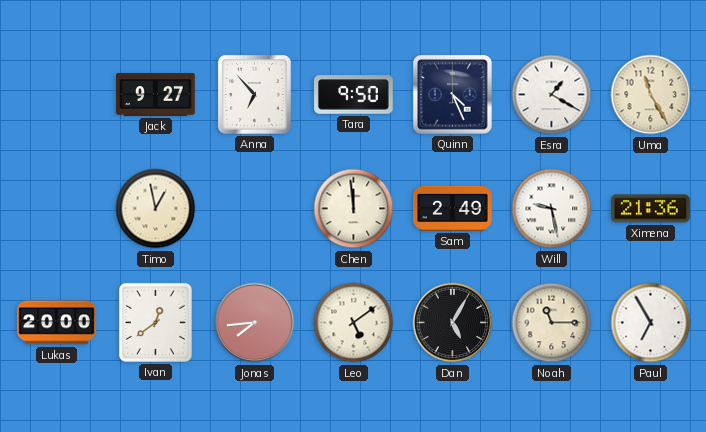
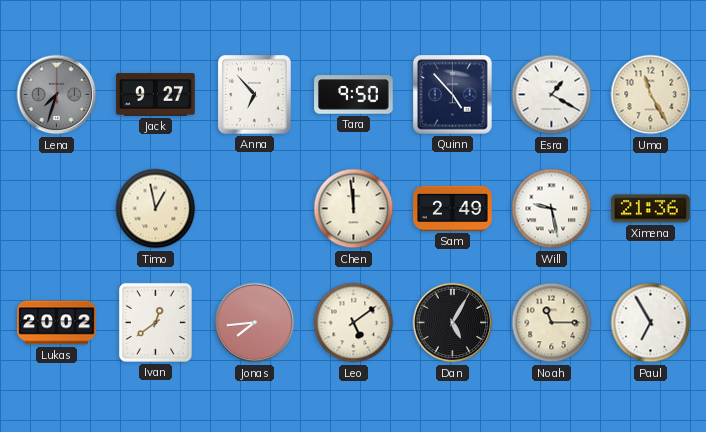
Lena: none -> 7:33 (57, 95)
Quinn: 4:26 -> 4:53 (453, 95)
Lukas: 20:00 -> 20:02 (57, 323)
